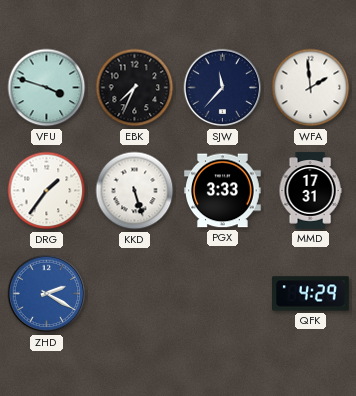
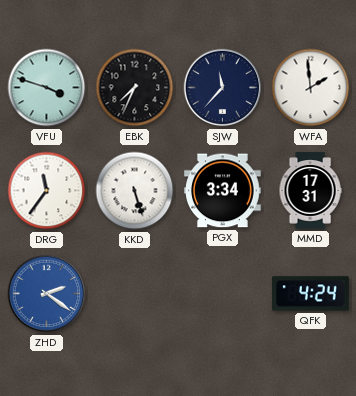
DRG: 1:36 -> 11:36 (47, 191)
PGX: 3:33 -> 3:34 (223, 191)
ZHD: 2:20 -> 2:21 (47, 294)
QFK: 4:29 -> 4:24 (311, 294)
